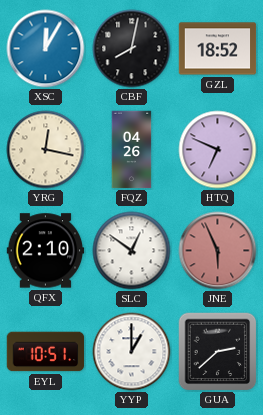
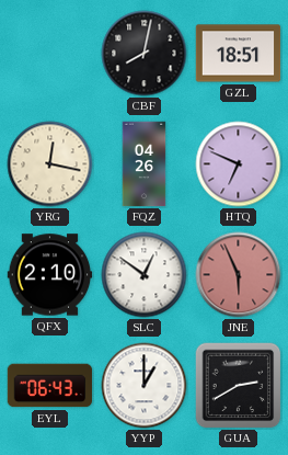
XSC: 12:05 -> none (46, 49)
GZL: 18:52 -> 18:51 (239, 54)
EYL: 10:51 -> 06:43 (50, 386)
GUA: 2:38 -> 2:40 (239, 386)
